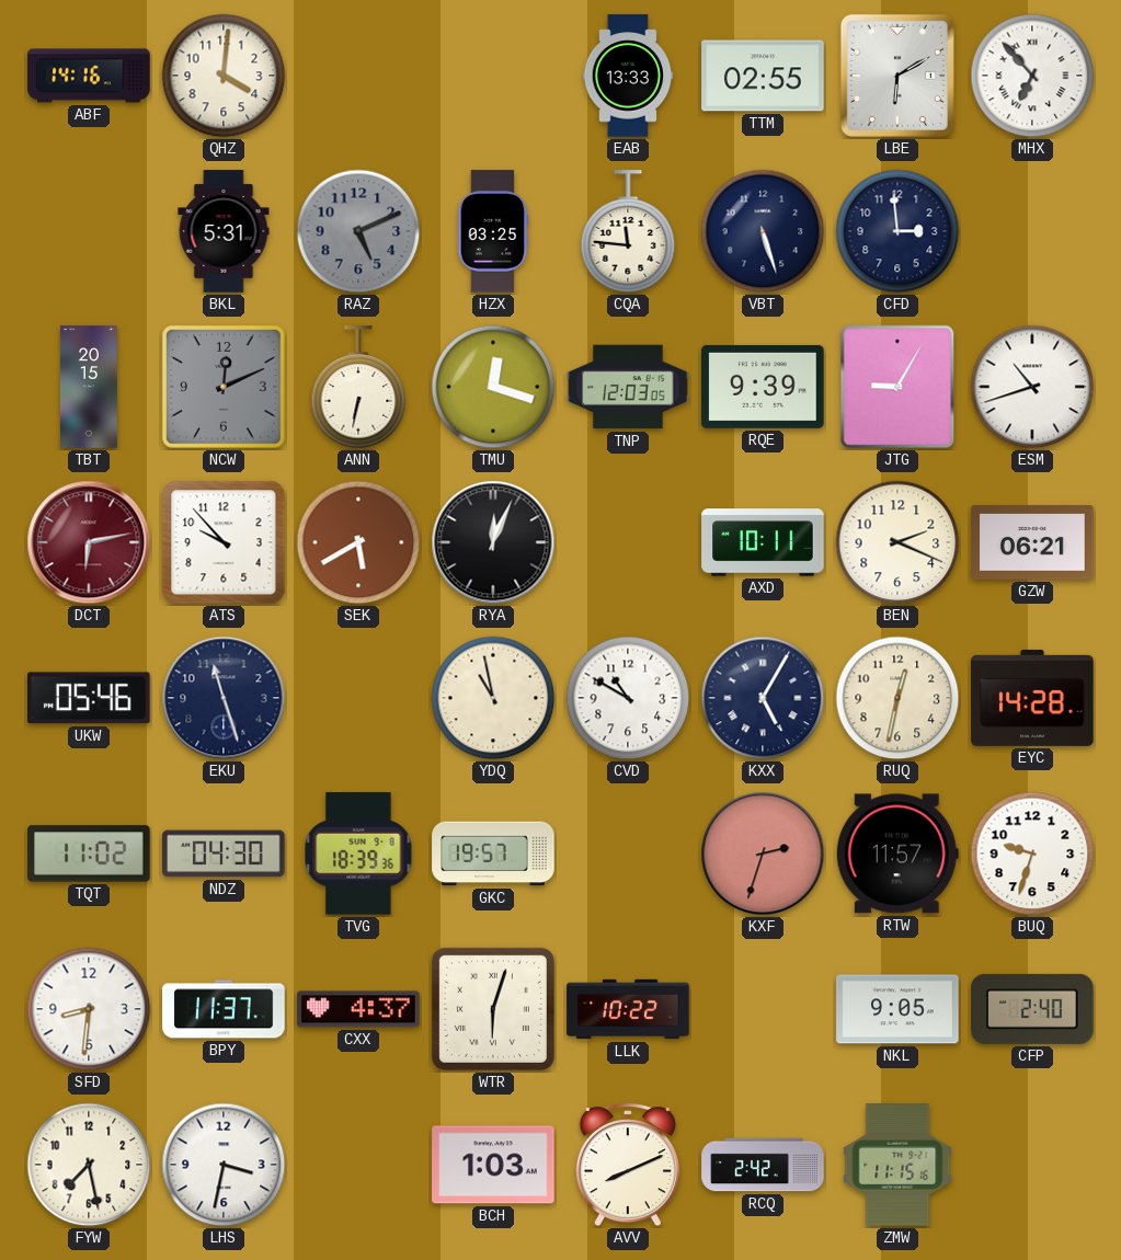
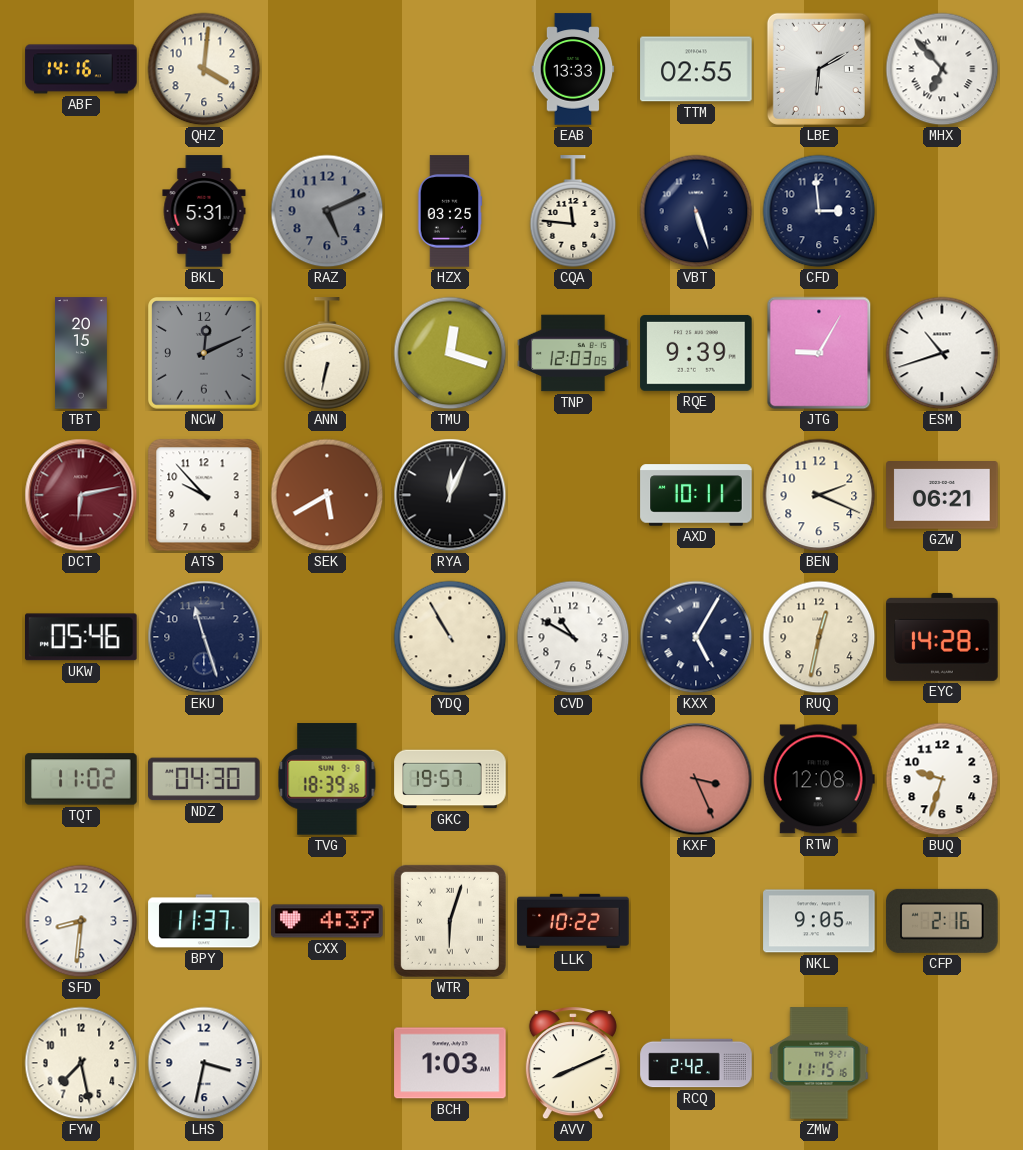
YDQ: 10:58 -> 10:55 (450, 637)
KXF: 2:33 -> 3:26 (696, 779)
RTW: 11:57 -> 12:08 (819, 779)
CFP: 2:40 -> 2:16 (942, 921)
